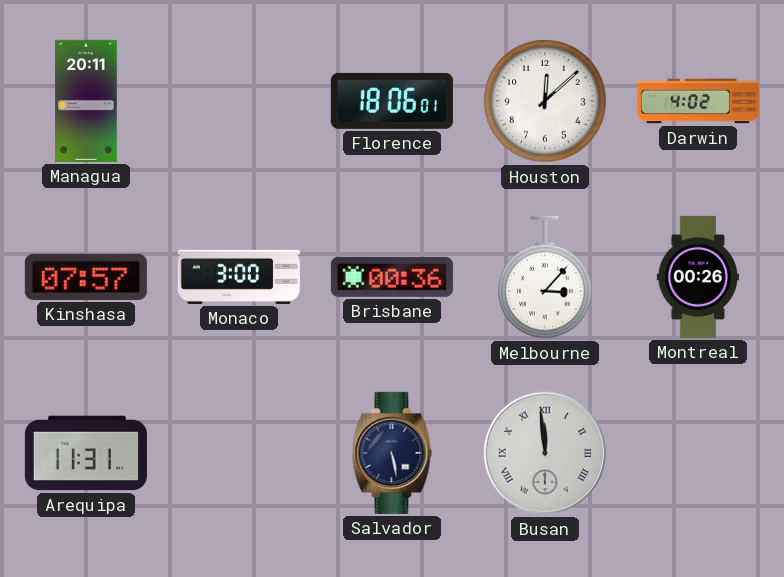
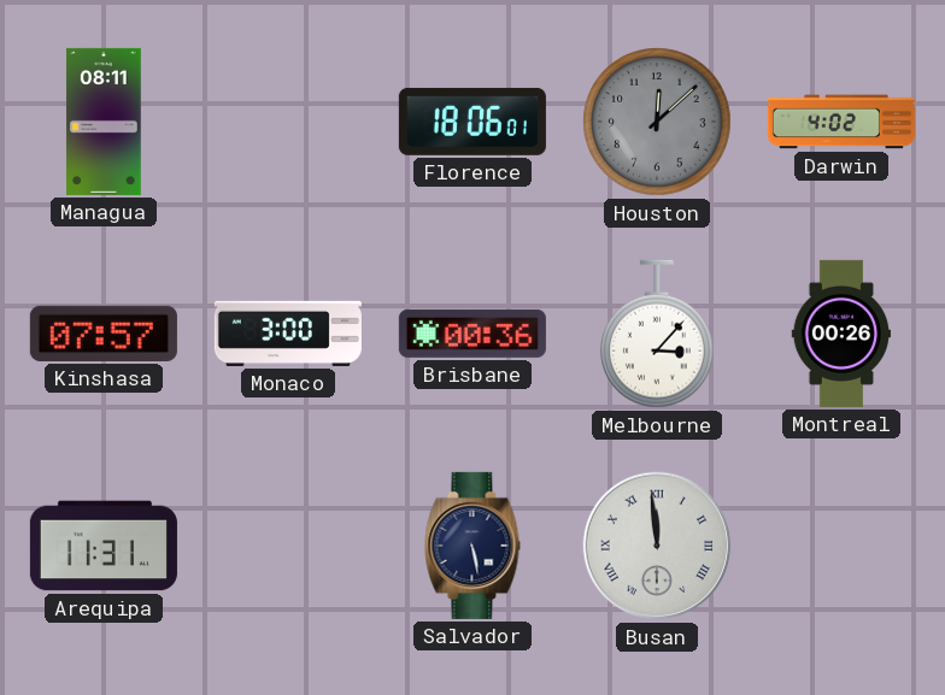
Managua: 20:11 -> 08:11 (104, 122)
Houston dial: white -> grey (657, 122)
